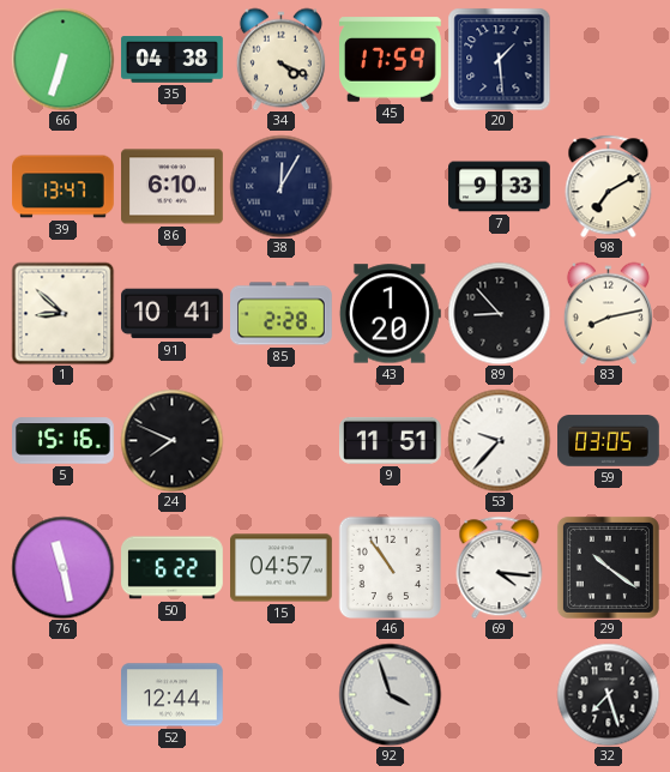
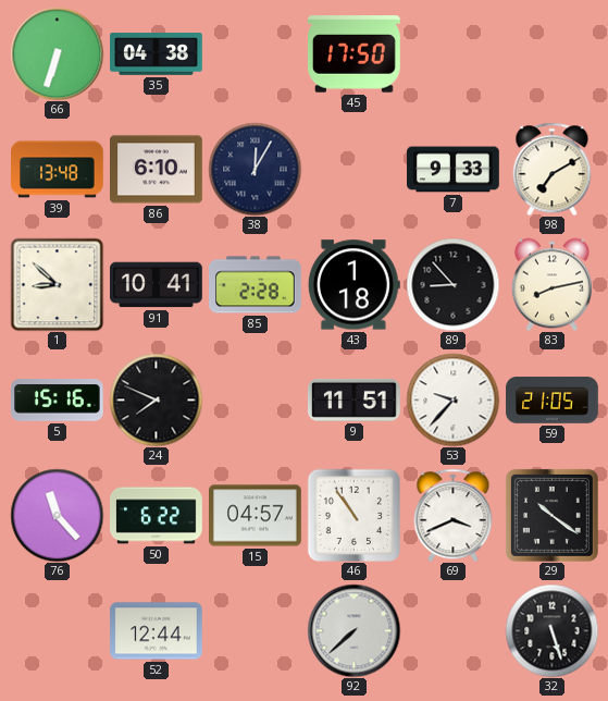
34: 4:19 -> none (280, 59)
45: 17:59 -> 17:50 (355, 54)
20: 1:29 -> none (499, 59)
39: 13:47 -> 13:48 (58, 170)
43: 1:20 -> 1:18 (353, 285)
59: 03:05 -> 21:05 (553, 401)
76: 11:28 -> 11:23 (57, 515)
69: 4:16 -> 3:41 (454, 515)
92: 3:57 -> 7:38 (353, 630)
32: 7:27 -> 5:27 (551, 630)
